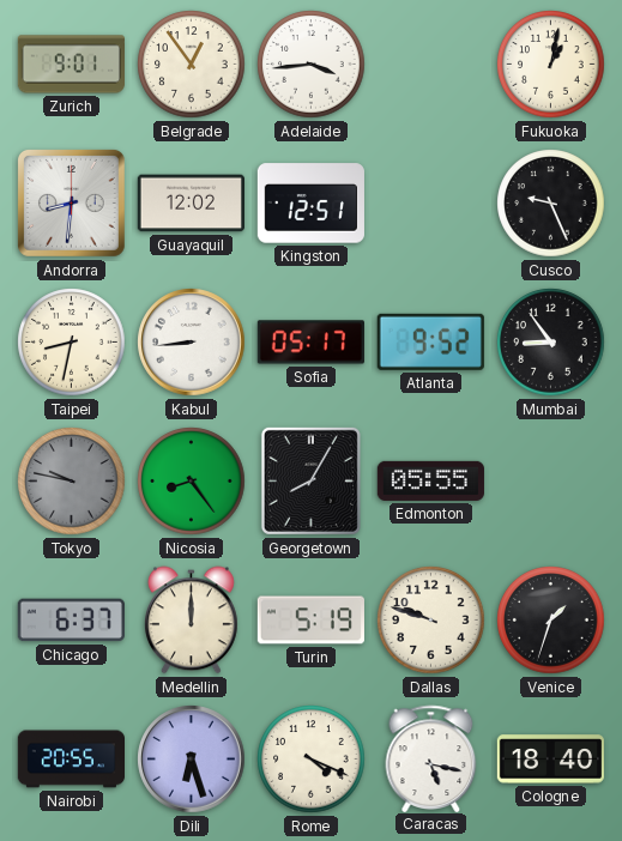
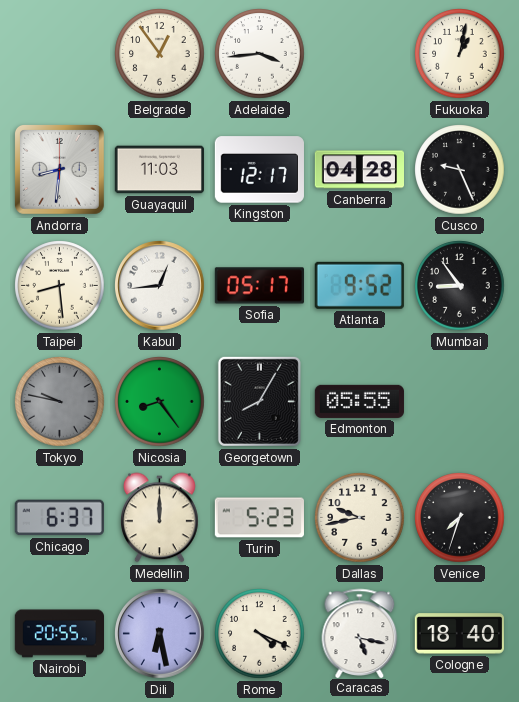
Zurich: 9:01 -> none (71, 65)
Guayaquil: 12:02 -> 11:03 (159, 170)
Kingston: 12:51 -> 12:17 (259, 170)
Canberra: none -> 04:28 (359, 170)
Taipei: 8:32 -> 8:29 (60, 286)
Kabul: 8:44 -> 12:44 (160, 286)
Turin: 5:19 -> 5:23 (259, 518)
Dallas: 9:48 -> 9:43 (360, 518)
Venice: 1:33 -> 7:33 (460, 518)
Dili: 6:27 -> 6:28 (160, 634)
